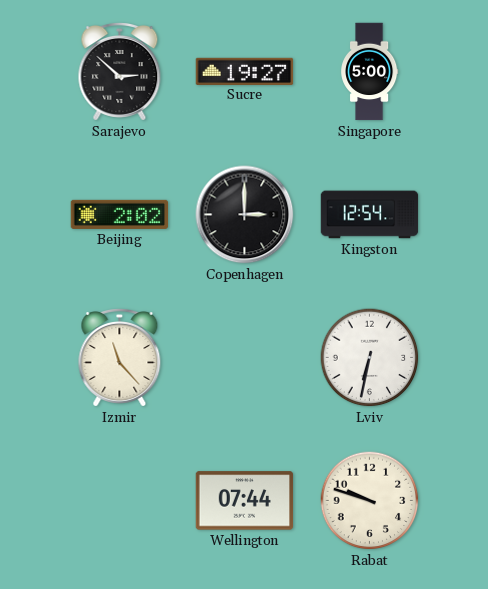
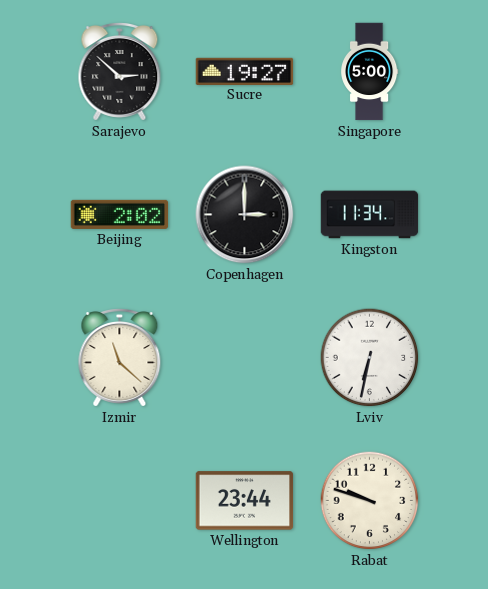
Kingston: 12:54 -> 11:34 (370, 215)
Izmir: 11:23 -> 11:22 (120, 358)
Wellington: 07:44 -> 23:44 (245, 501)
